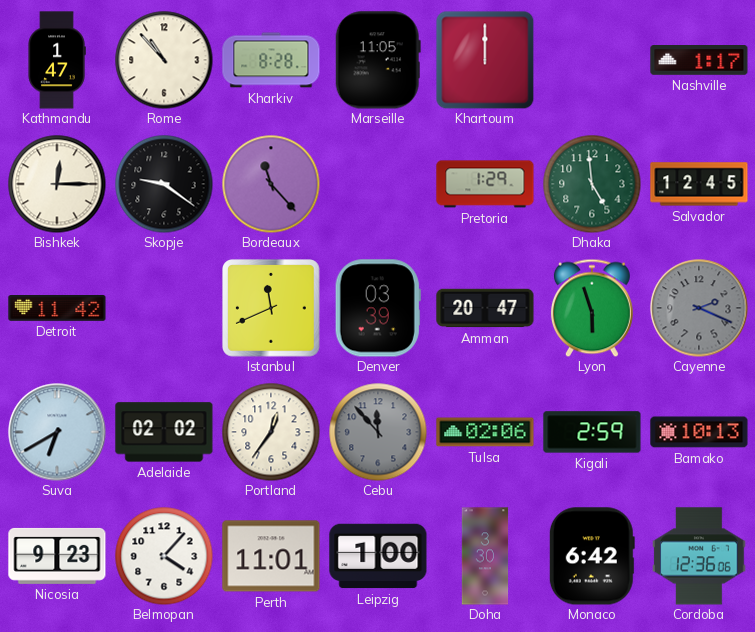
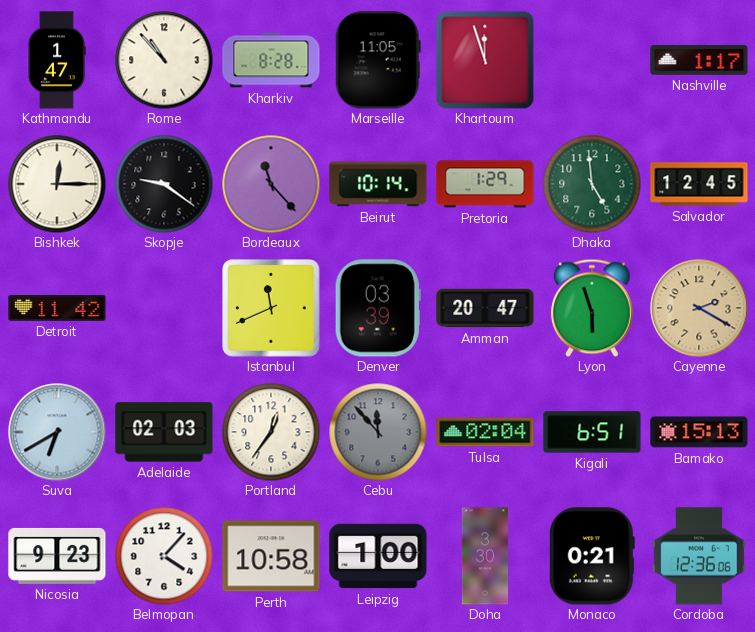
Khartoum: 12:00 -> 11:57 (485, 60)
Beirut: none -> 10:14 (378, 184)
Cayenne: 2:19 -> 2:20 (699, 308)
Cayenne dial: grey -> champagne (699, 308)
Adelaide: 02:02 -> 02:03 (164, 432)
Tulsa: 02:06 -> 02:04 (485, 432)
Kigali: 2:59 -> 6:51 (592, 432)
Bamako: 10:13 -> 15:13 (699, 432)
Perth: 11:01 -> 10:58 (271, 556)
Monaco: 6:42 -> 0:21 (592, 556)
